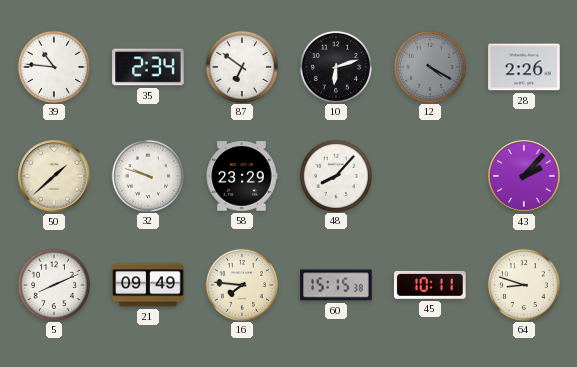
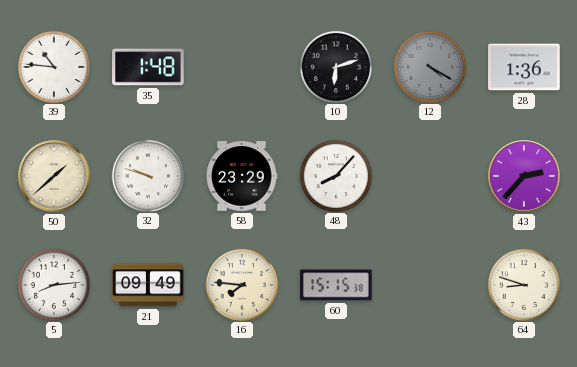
35: 2:34 -> 1:48 (148, 67)
87: 6:51 -> none (241, 66)
28: 2:26 -> 1:36 (524, 67)
43: 2:07 -> 2:37 (524, 176)
5: 8:11 -> 8:14 (53, 284)
45: 10:11 -> none (430, 285)
